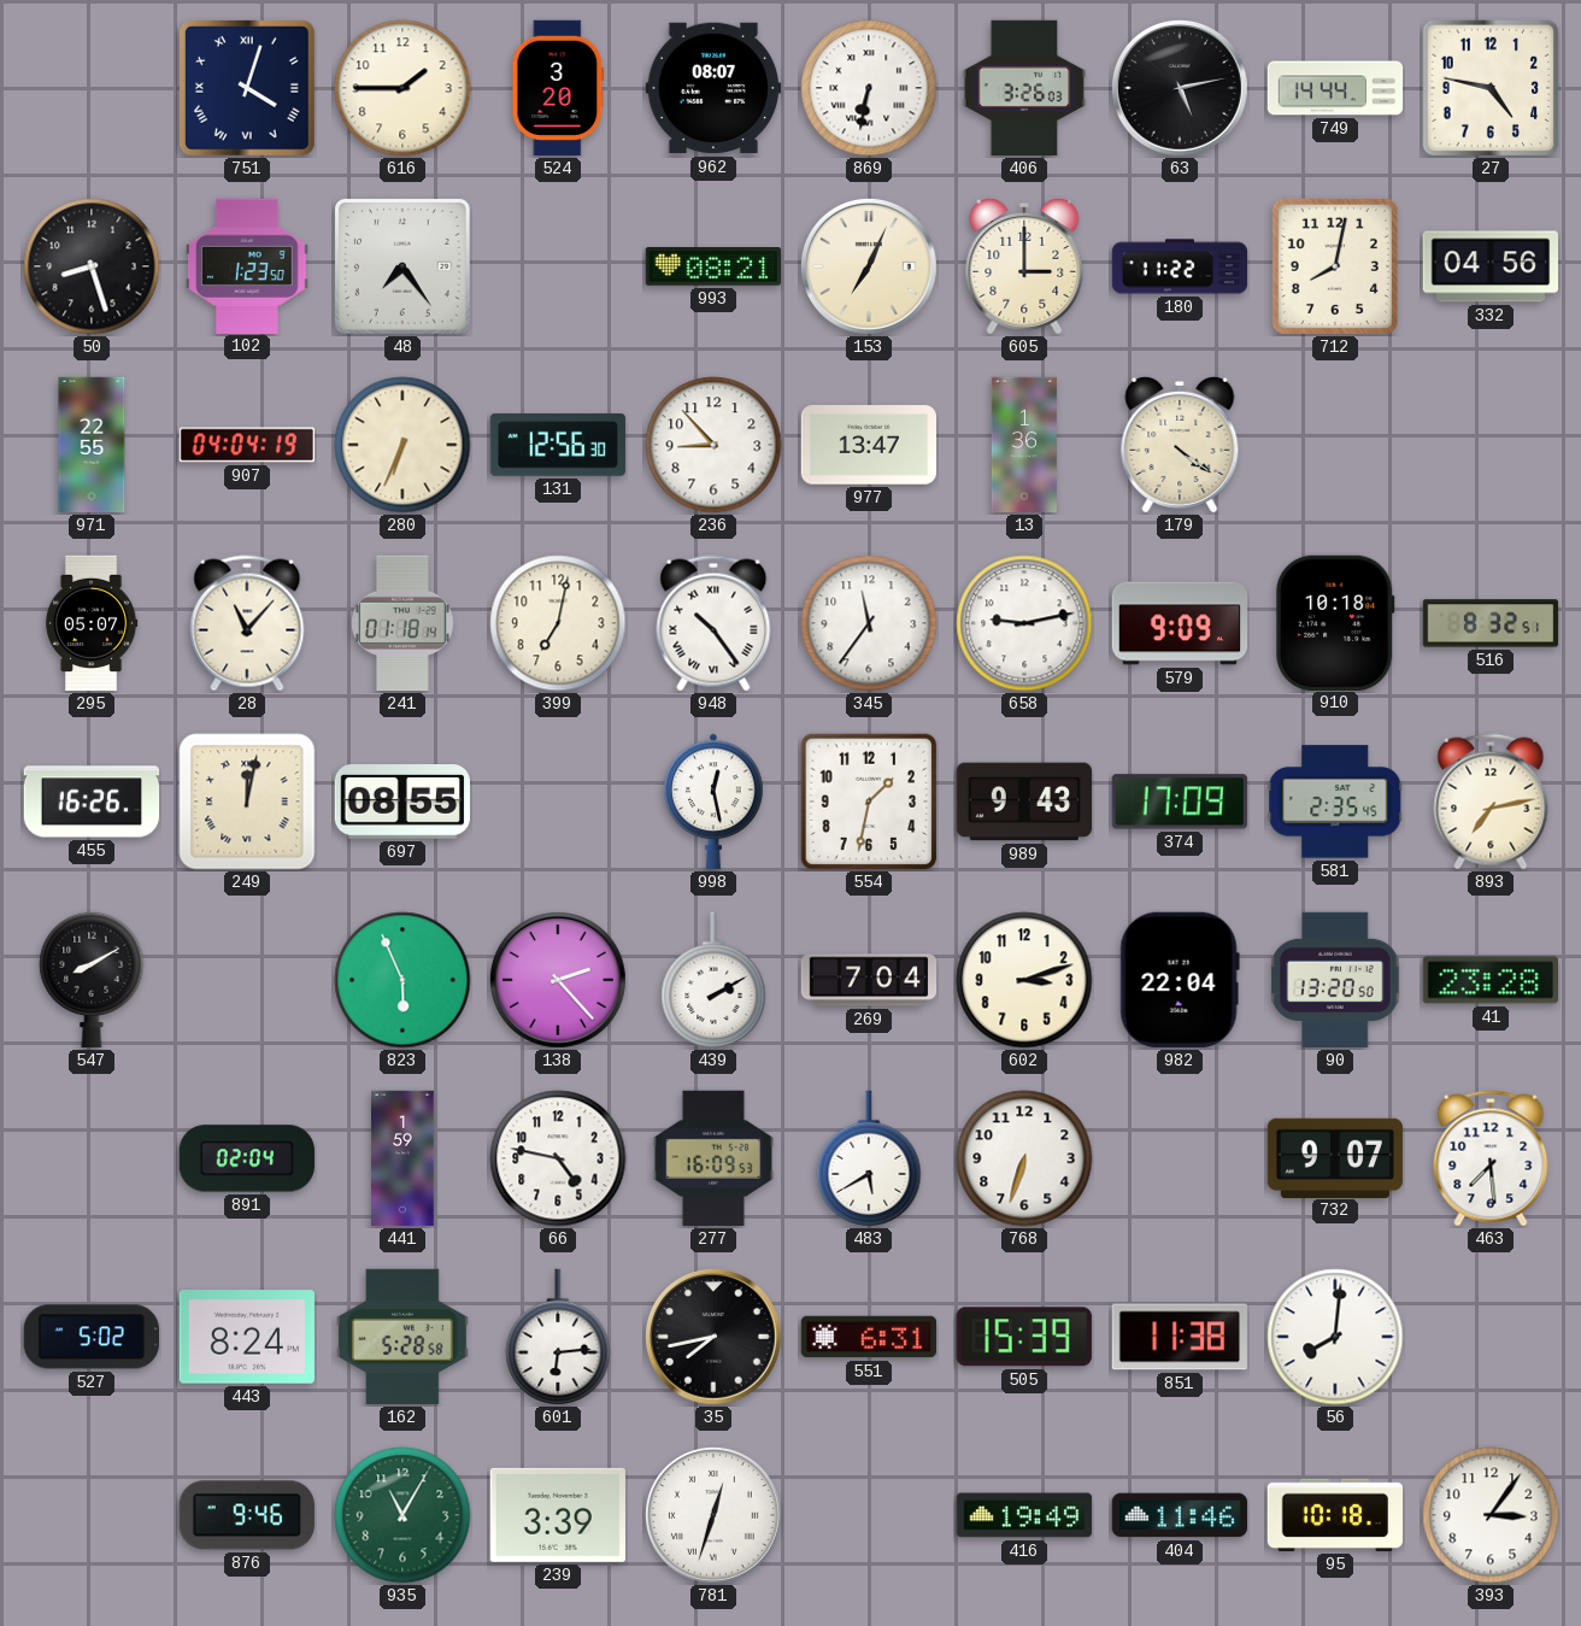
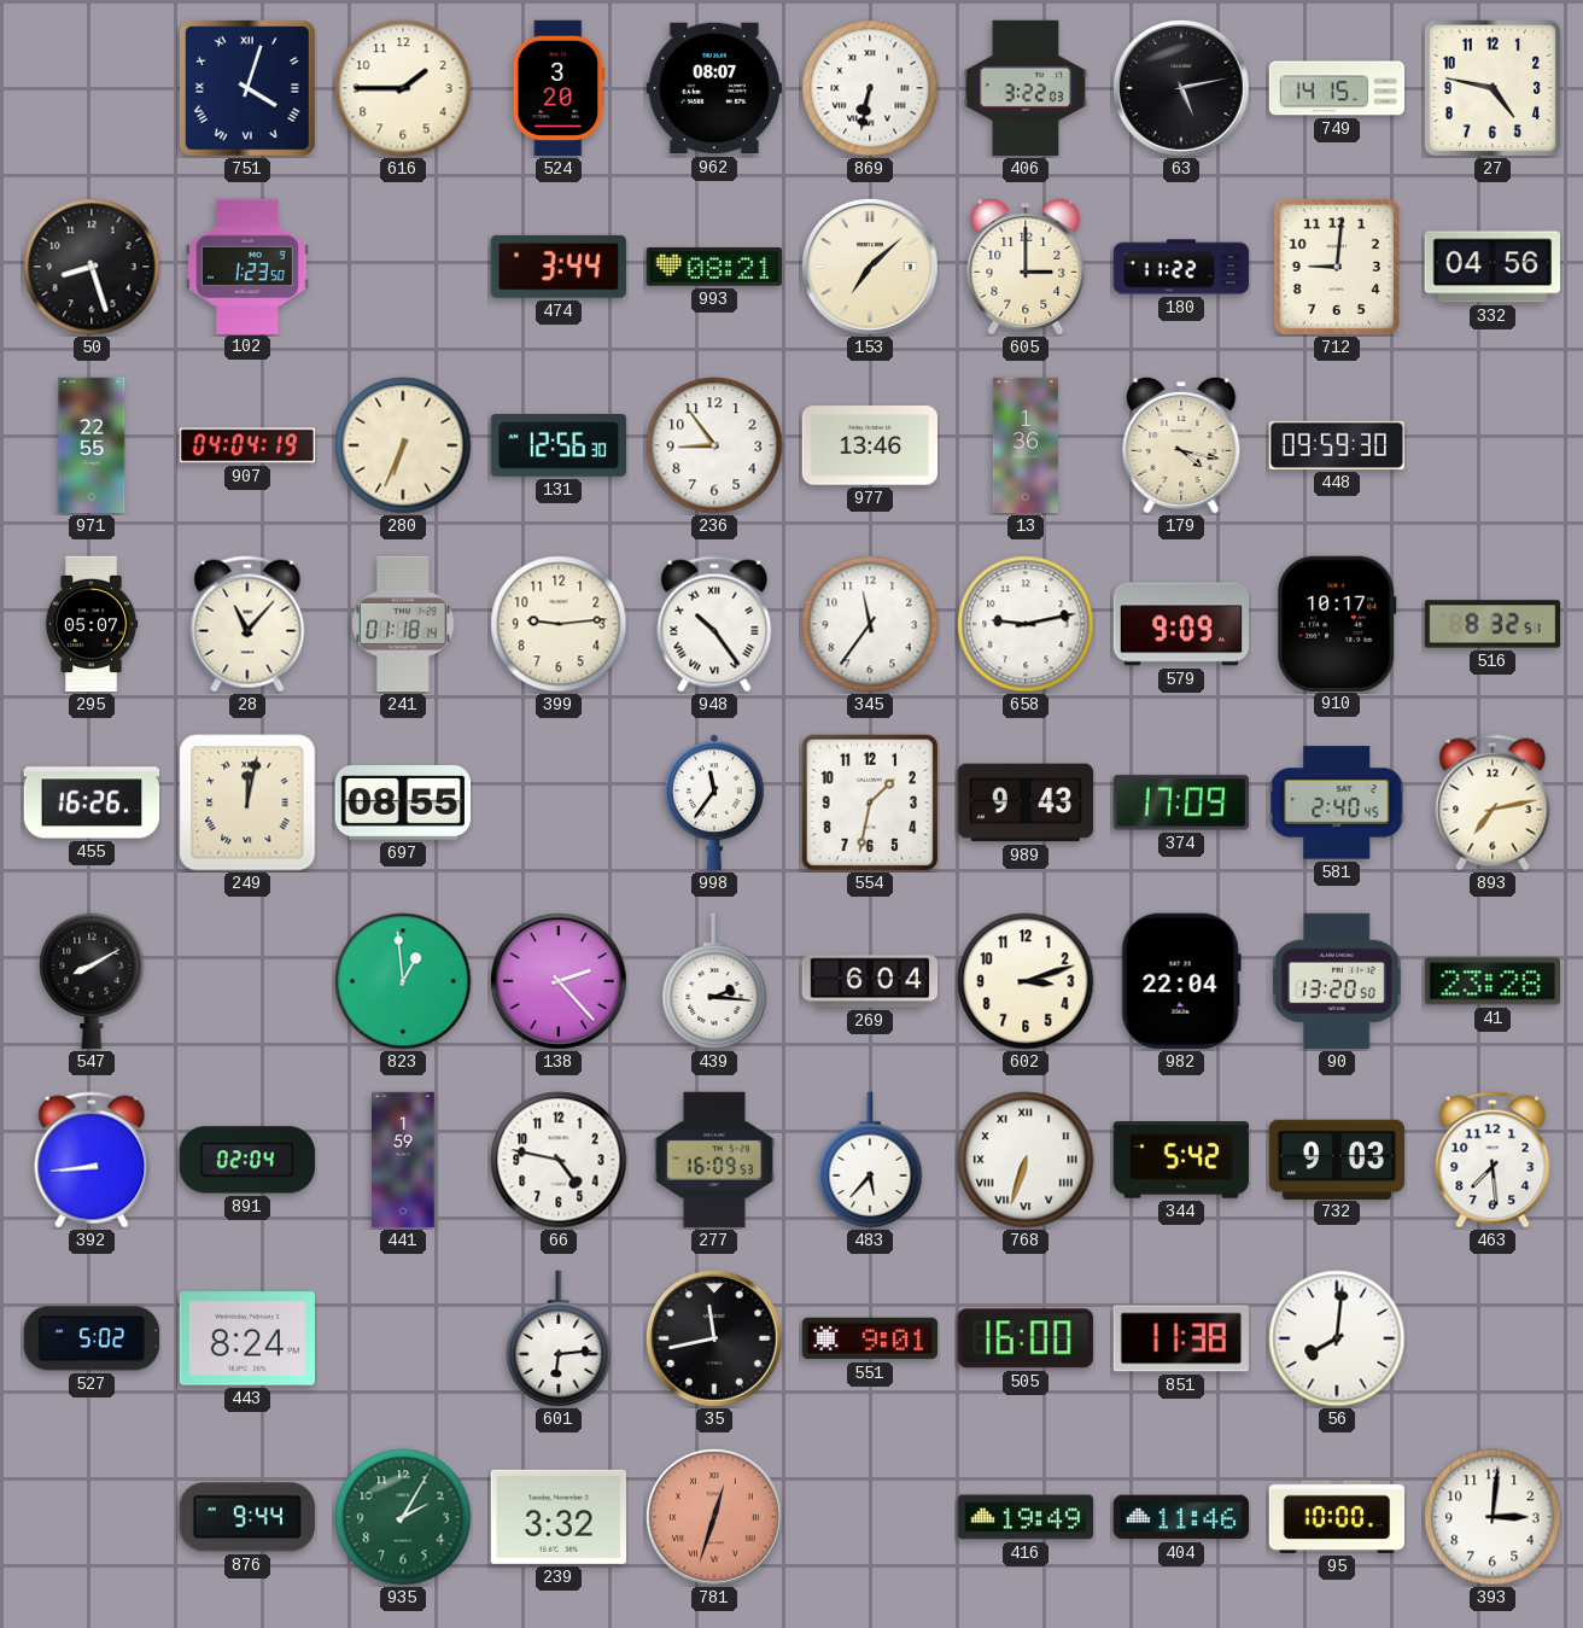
406: 3:26 -> 3:22 (1026, 88)
749: 14:44 -> 14:15 (1337, 88)
48: 7:24 -> none (402, 266)
474: none -> 3:44 (559, 267)
153: 7:04 -> 7:08 (870, 267)
712: 8:02 -> 9:01 (1337, 267)
236: 8:53 -> 8:54 (714, 445)
977: 13:47 -> 13:46 (869, 445)
179: 4:21 -> 4:17 (1181, 445)
448: none -> 09:59 (1336, 445)
399: 7:02 -> 9:14 (559, 624)
910: 10:18 -> 10:17 (1337, 623)
998: 12:28 -> 11:36 (714, 803)
581: 2:35 -> 2:40 (1337, 803)
823: 5:56 -> 12:59 (403, 981)
439: 2:10 -> 2:16 (714, 981)
269: 7:04 -> 6:04 (870, 981)
392: none -> 8:44 (92, 1160)
483: 5:40 -> 5:37 (870, 1160)
768 numerals: Arabic -> Roman (1026, 1160)
344: none -> 5:42 (1180, 1160)
732: 9:07 -> 9:03 (1337, 1159)
162: 5:28 -> none (402, 1337)
35: 7:43 -> 11:43 (714, 1338)
551: 6:31 -> 9:01 (870, 1338)
505: 15:39 -> 16:00 (1026, 1338)
876: 9:46 -> 9:44 (247, 1517)
935: 11:05 -> 2:05 (403, 1517)
239: 3:39 -> 3:32 (557, 1517)
781 dial: white -> salmon (714, 1517)
95: 10:18 -> 10:00 (1337, 1517)
393: 3:06 -> 3:01 (1493, 1517)
